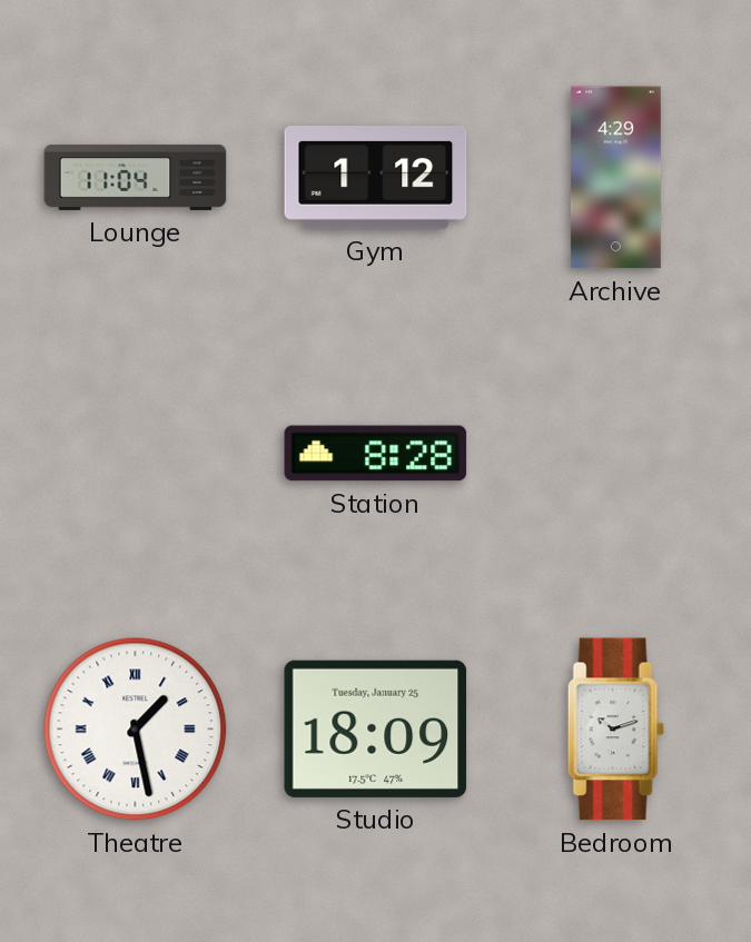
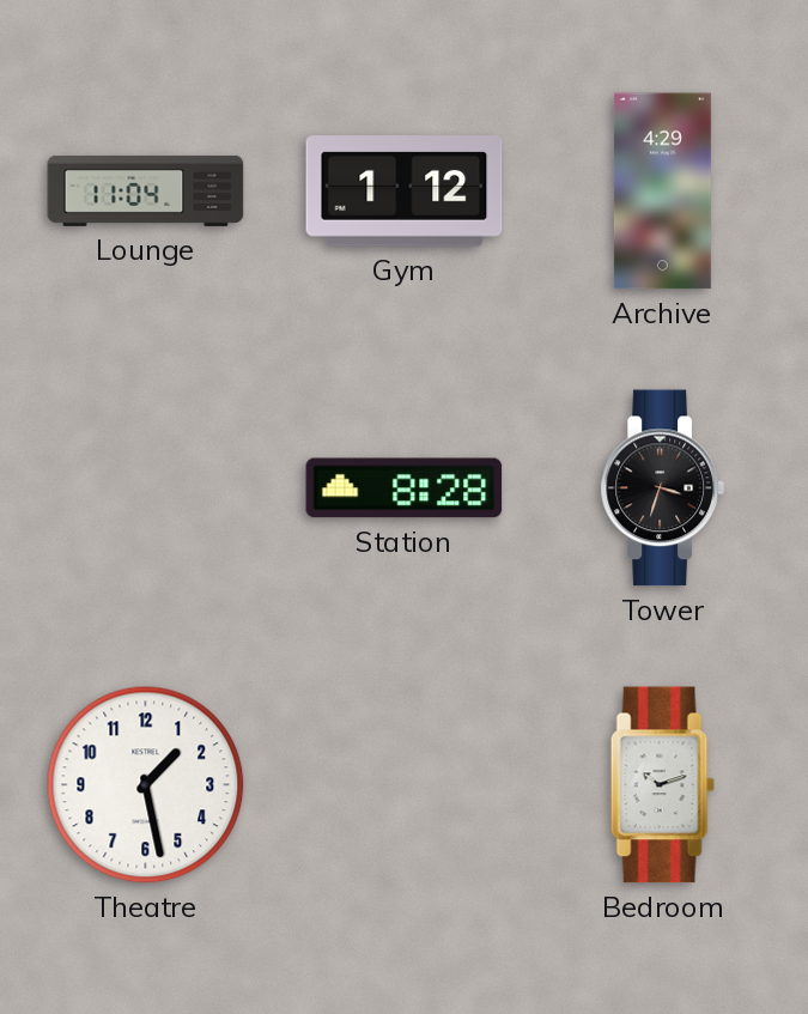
Tower: none -> 3:33 (662, 488)
Theatre numerals: Roman -> Arabic (146, 785)
Studio: 18:09 -> none (376, 728)
